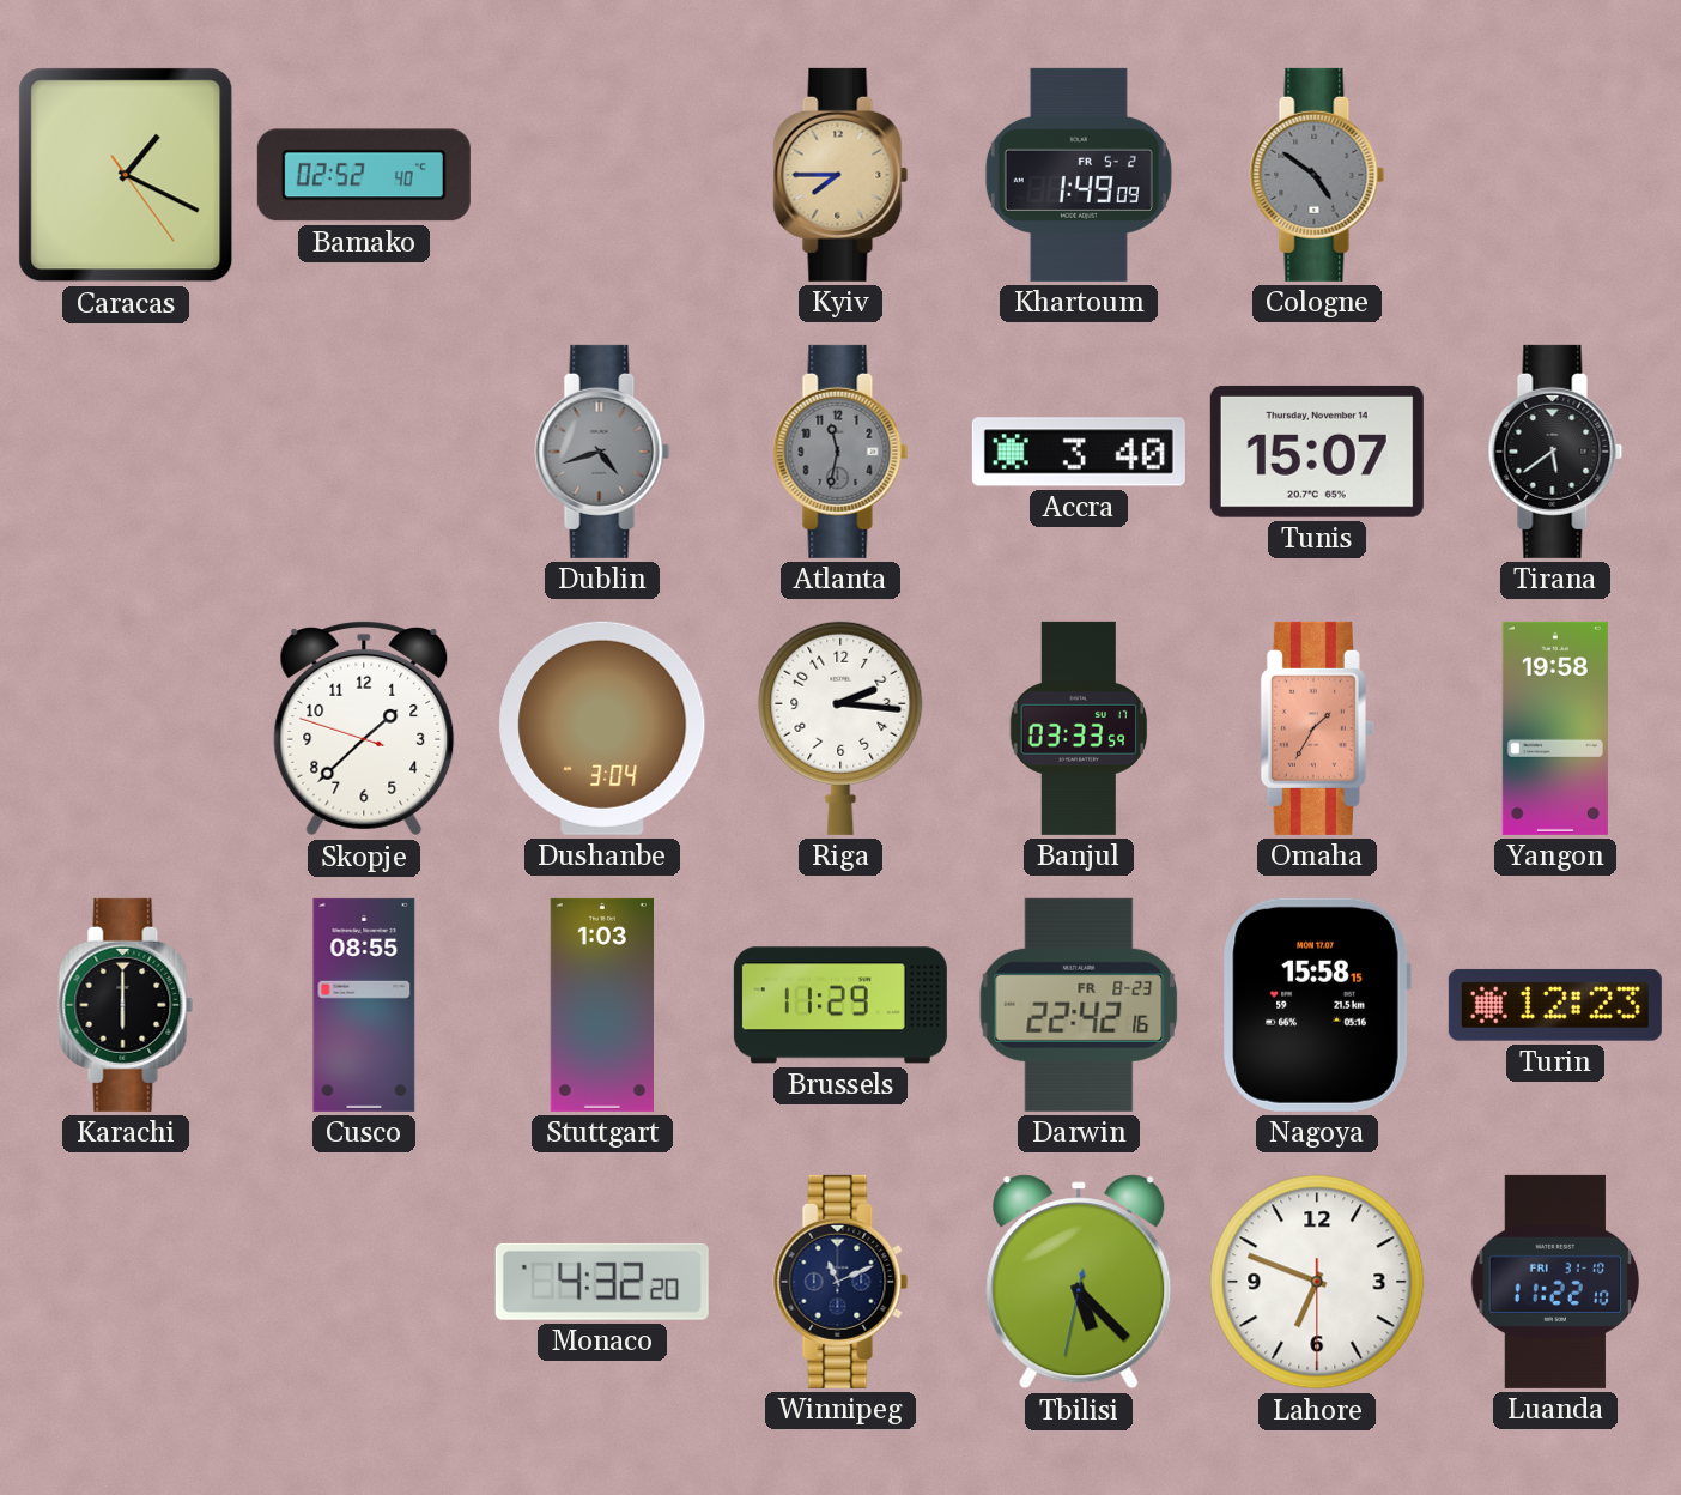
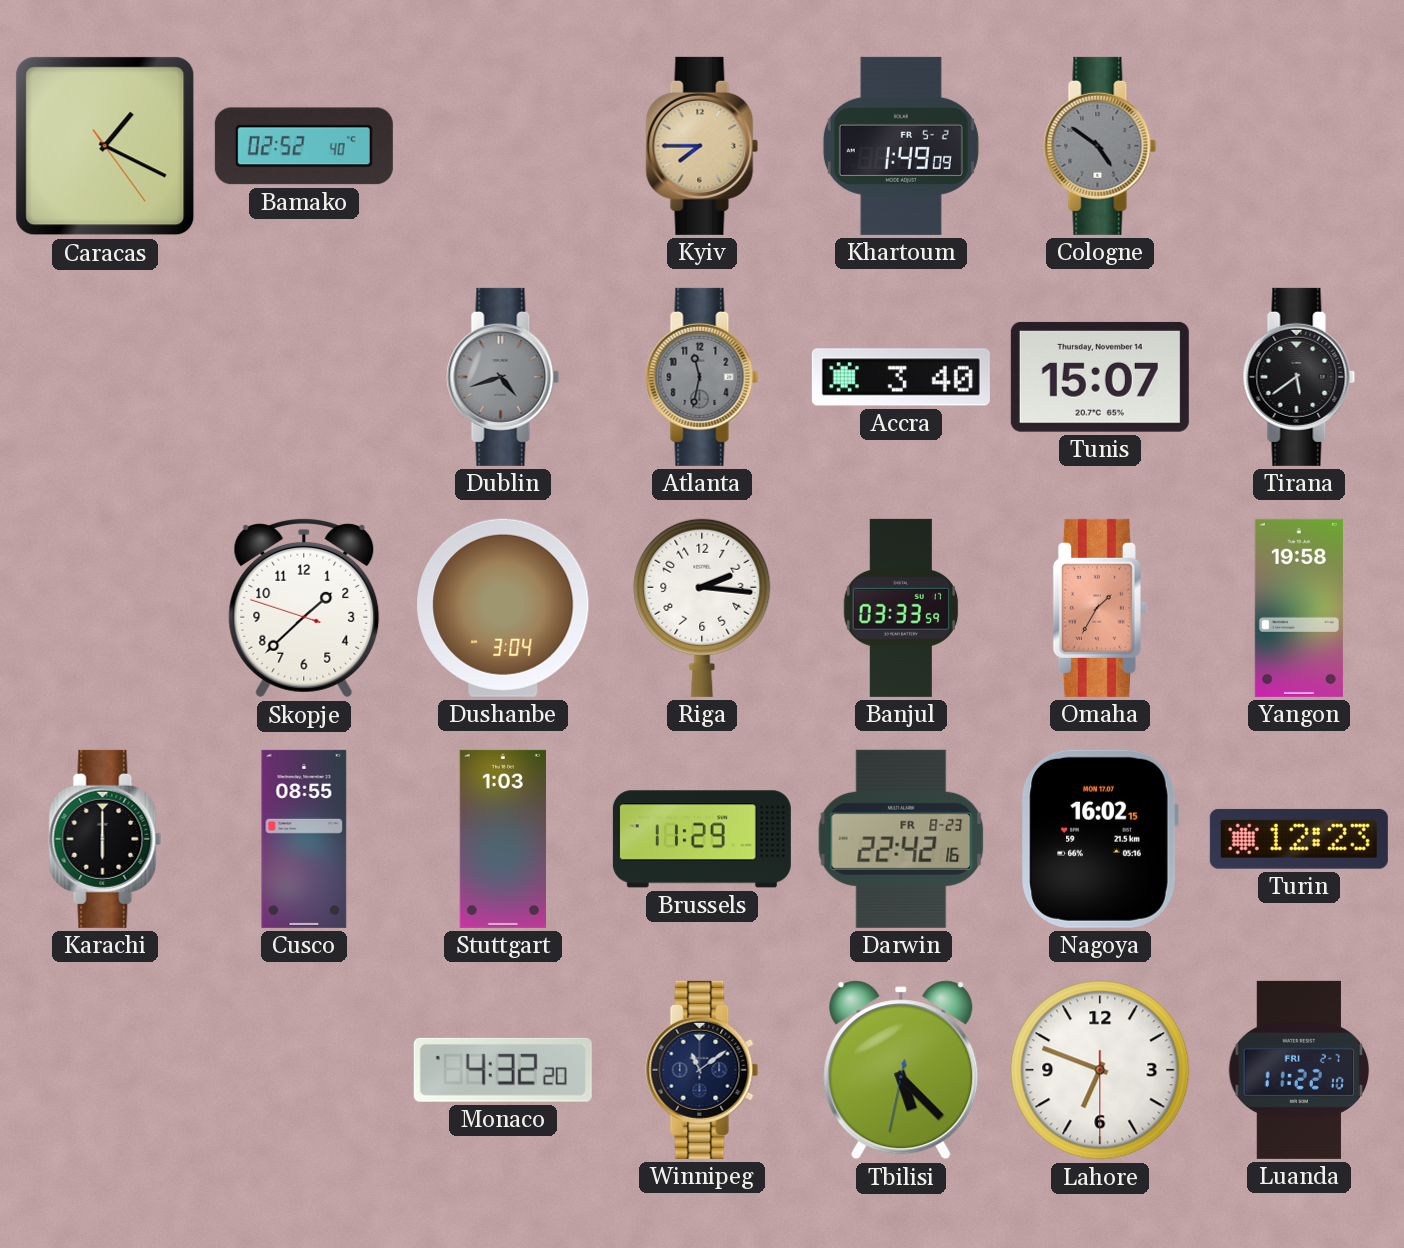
Nagoya: 15:58 -> 16:02 (1100, 839)
Winnipeg: 11:11 -> 11:09 (702, 1070)
Luanda date: FRI 31-10 -> FRI 2-7 (1299, 1070)
